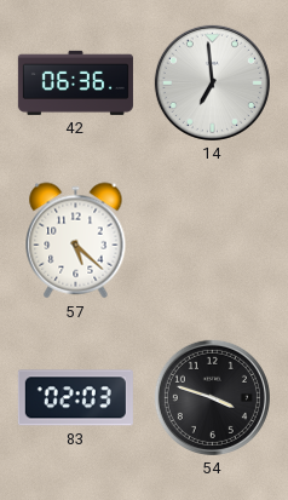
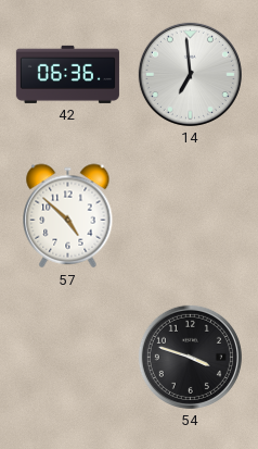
57: 5:22 -> 4:52 (68, 216)
83: 02:03 -> none (75, 398)
